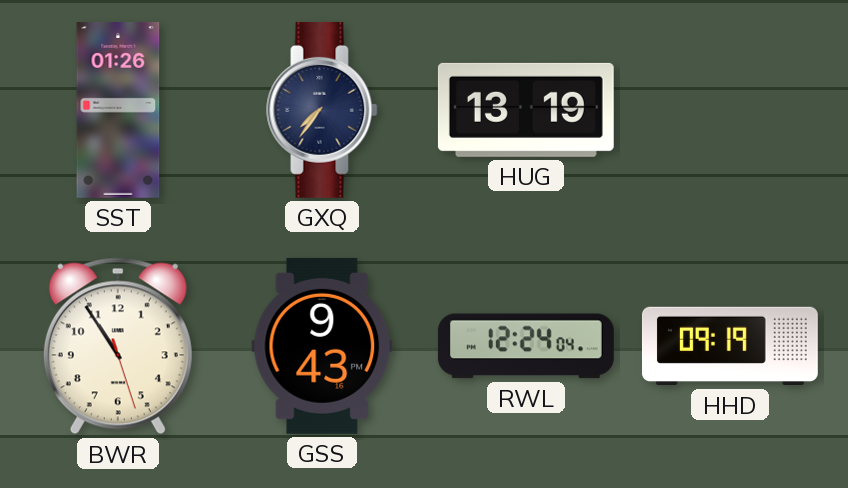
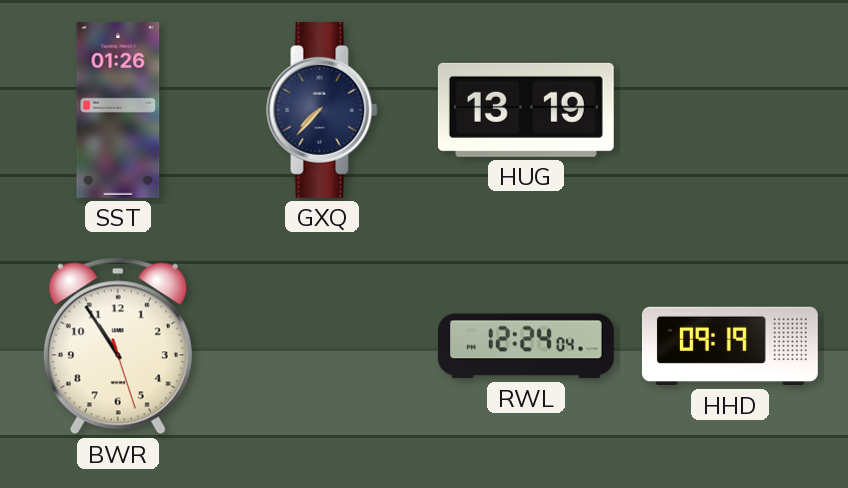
GXQ: 7:36 -> 7:37 (322, 110)
GSS: 9:43 -> none (322, 346)
